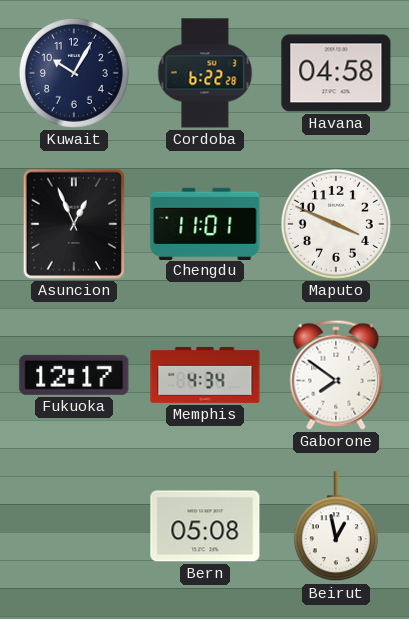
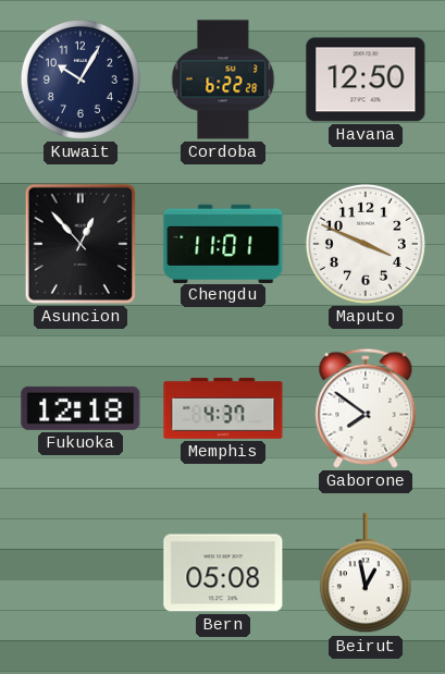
Havana: 04:58 -> 12:50 (366, 79)
Asuncion: 12:56 -> 12:53 (81, 244)
Fukuoka: 12:17 -> 12:18 (81, 408)
Memphis: 4:34 -> 4:37 (223, 408)
